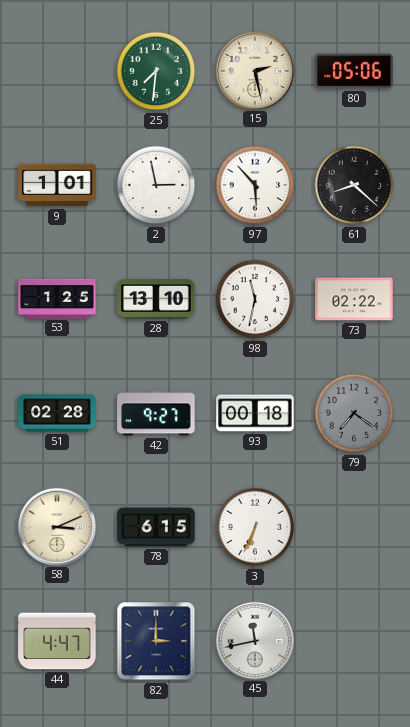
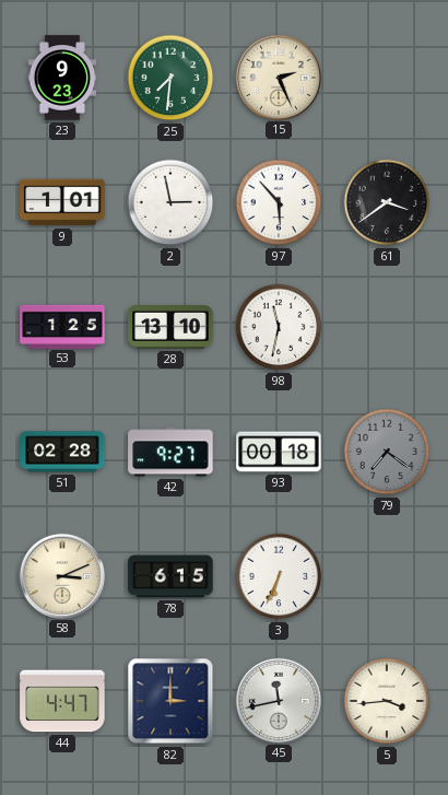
23: none -> 9:23 (62, 78)
15: 2:28 -> 2:26 (278, 77)
80: 05:06 -> none (354, 71)
61: 8:22 -> 3:39 (387, 202)
73: 02:22 -> none (354, 299)
5: none -> 3:44 (387, 701)
